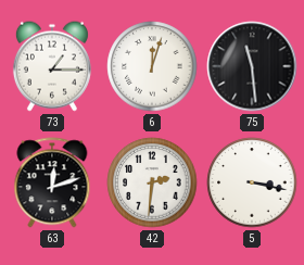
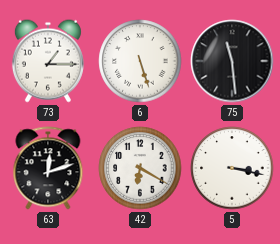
6: 12:03 -> 5:27 (140, 61)
42: 2:31 -> 6:20 (140, 168)
